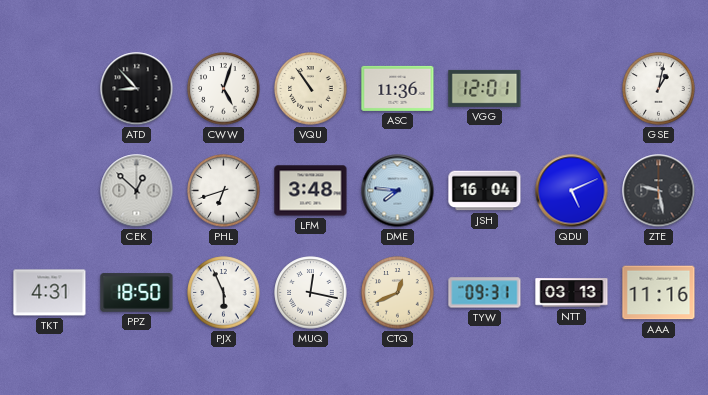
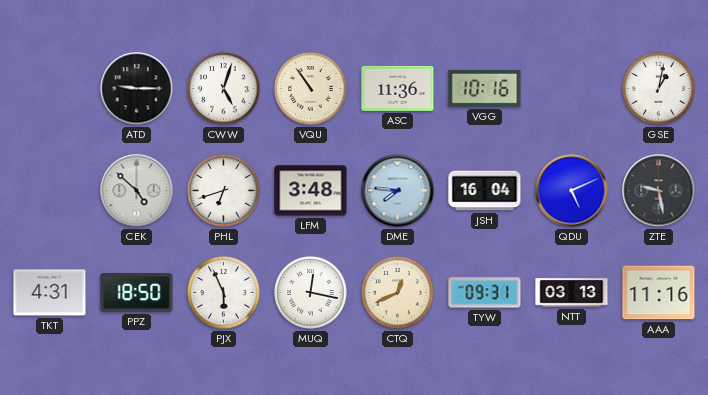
ATD: 8:53 -> 9:15 (137, 89)
VGG: 12:01 -> 10:16 (485, 88)
CEK: 12:52 -> 4:52 (137, 191)
